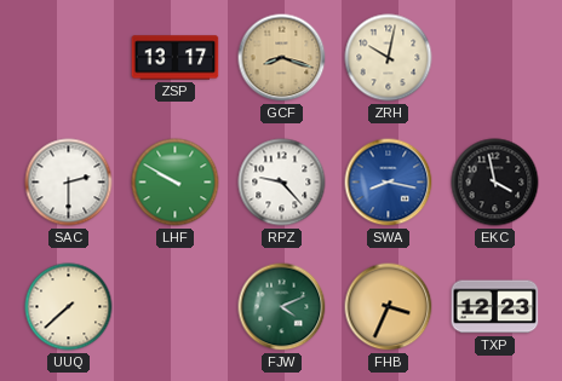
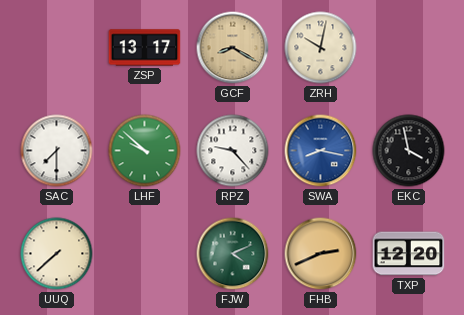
GCF: 8:18 -> 8:20 (233, 48)
SAC: 2:30 -> 7:30 (57, 151)
LHF: 9:50 -> 9:52 (145, 151)
FHB: 3:34 -> 2:41 (321, 254)
TXP: 12:23 -> 12:20 (409, 254)
